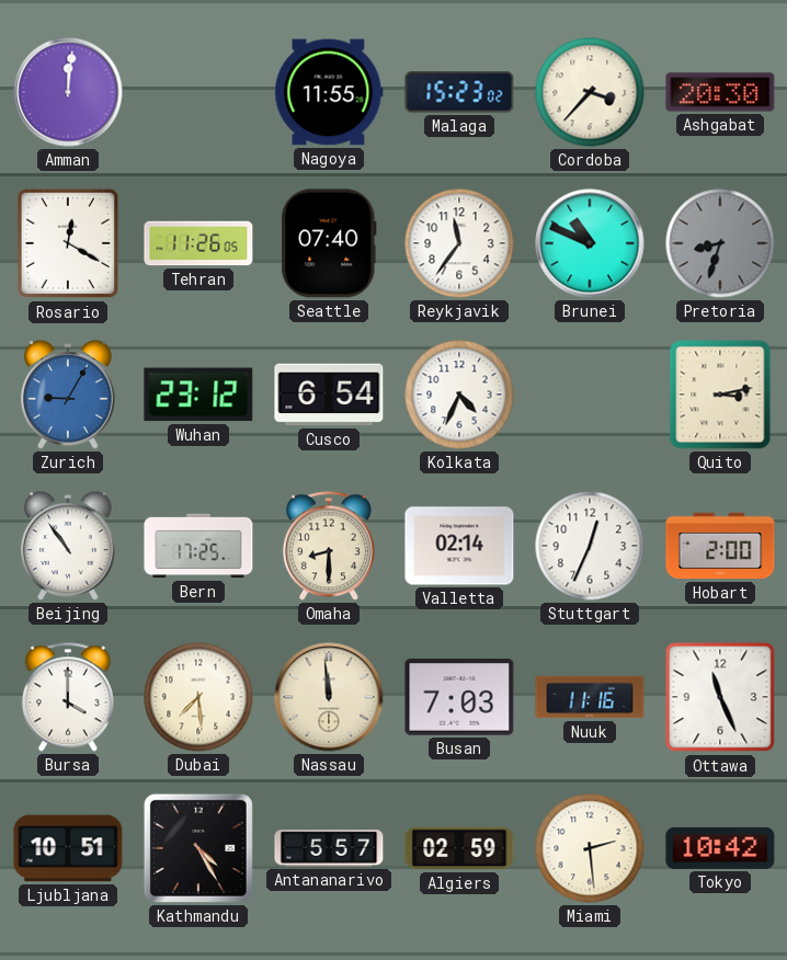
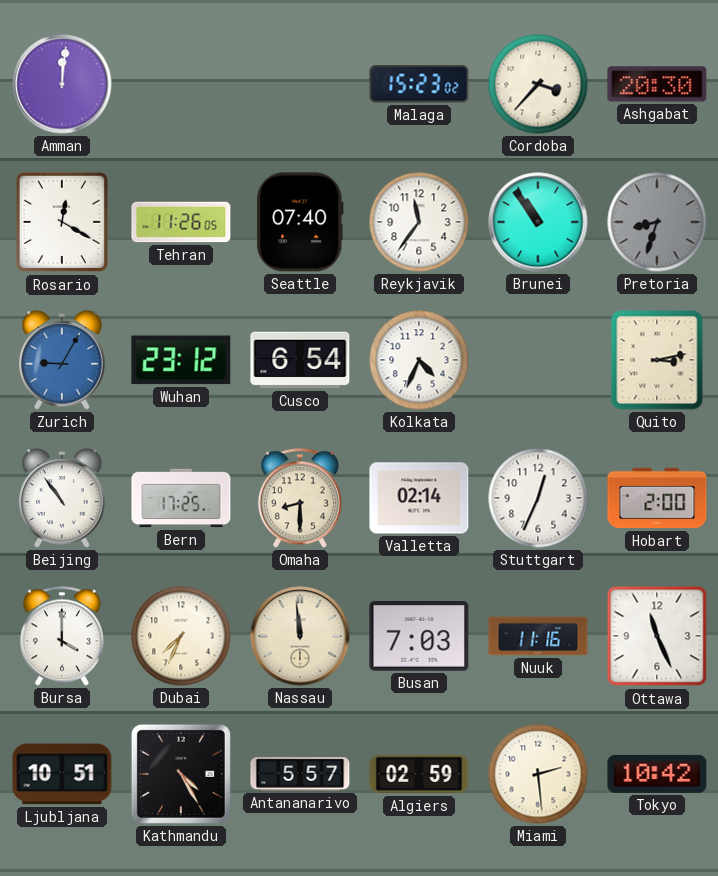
Nagoya: 11:55 -> none (329, 92)
Brunei: 10:49 -> 10:54 (538, 222)
Dubai: 7:29 -> 7:34 (181, 636)
